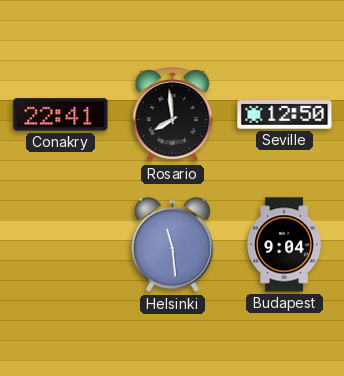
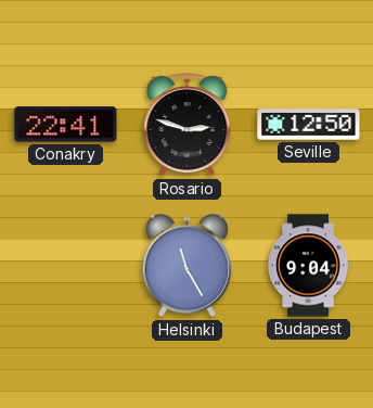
Rosario: 7:59 -> 2:48 (188, 125)
Helsinki: 11:29 -> 11:25 (186, 267)
